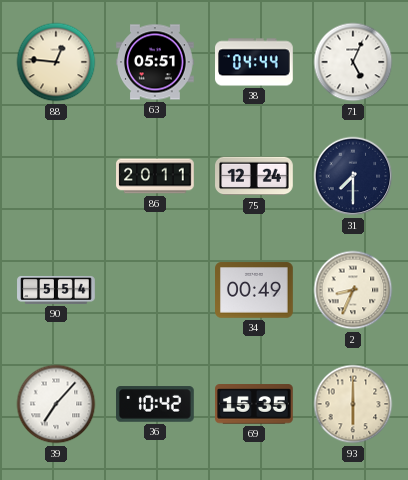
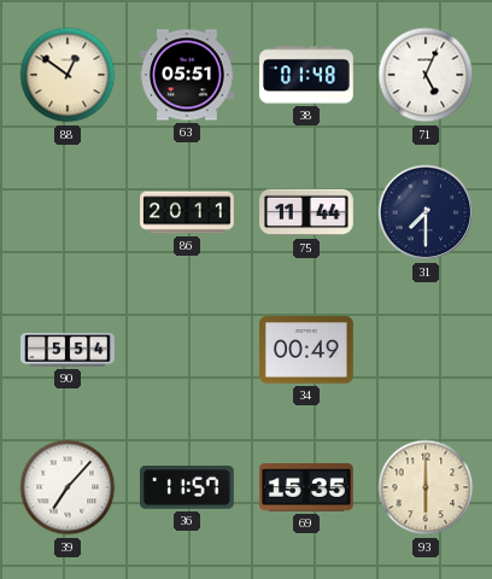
88: 12:46 -> 12:51 (68, 75)
38: 04:44 -> 01:48 (306, 75)
75: 12:24 -> 11:44 (306, 212)
2: 8:34 -> none (353, 290)
36: 10:42 -> 11:57 (188, 487)
